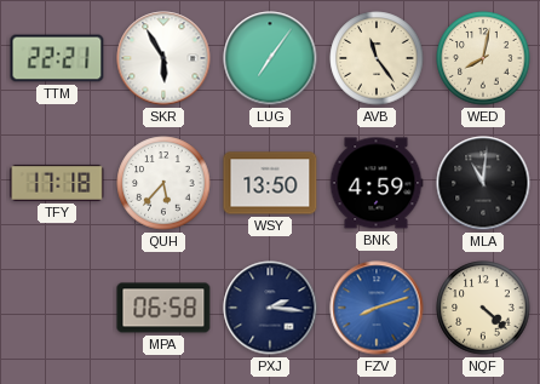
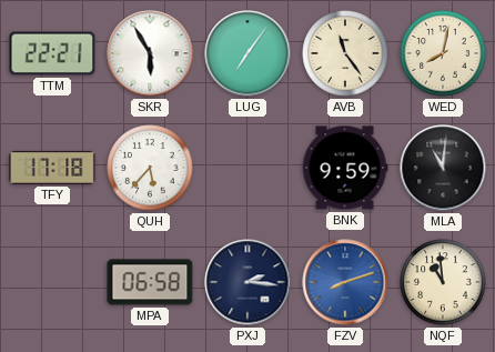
WSY: 13:50 -> none (270, 183)
BNK: 4:59 -> 9:59 (345, 168)
NQF: 4:22 -> 10:59 (443, 282)
